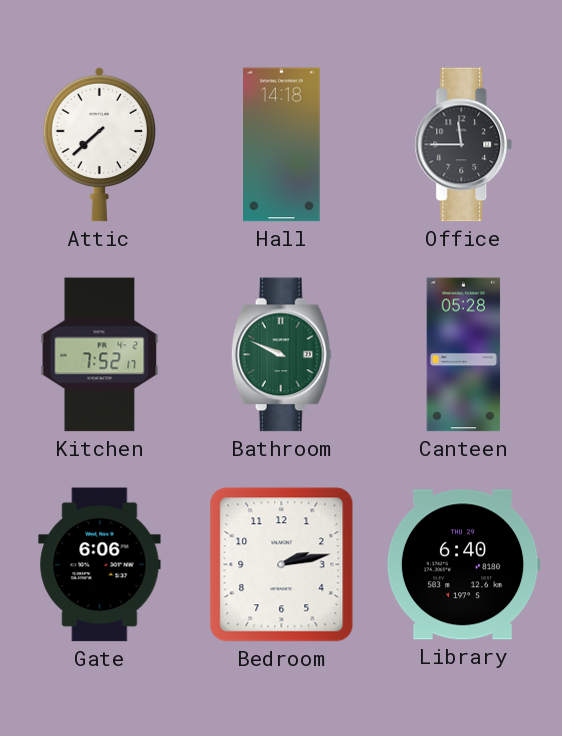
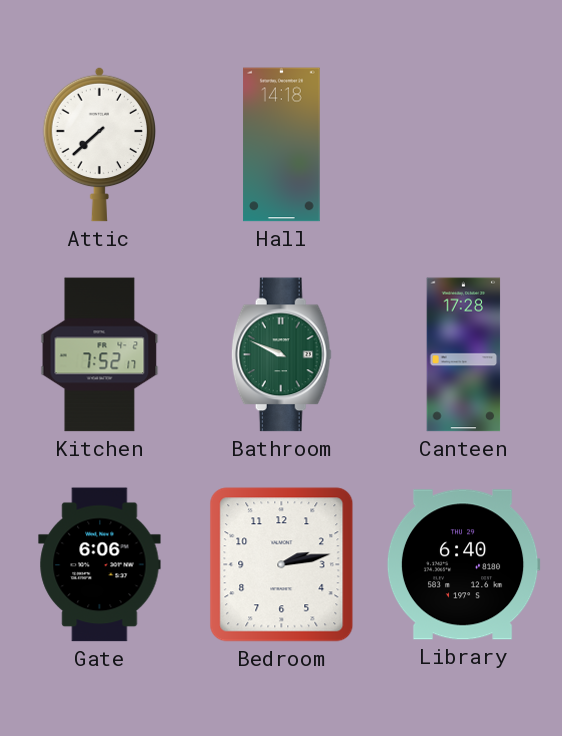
Office: 11:45 -> none (464, 145)
Canteen: 05:28 -> 17:28 (464, 355)
